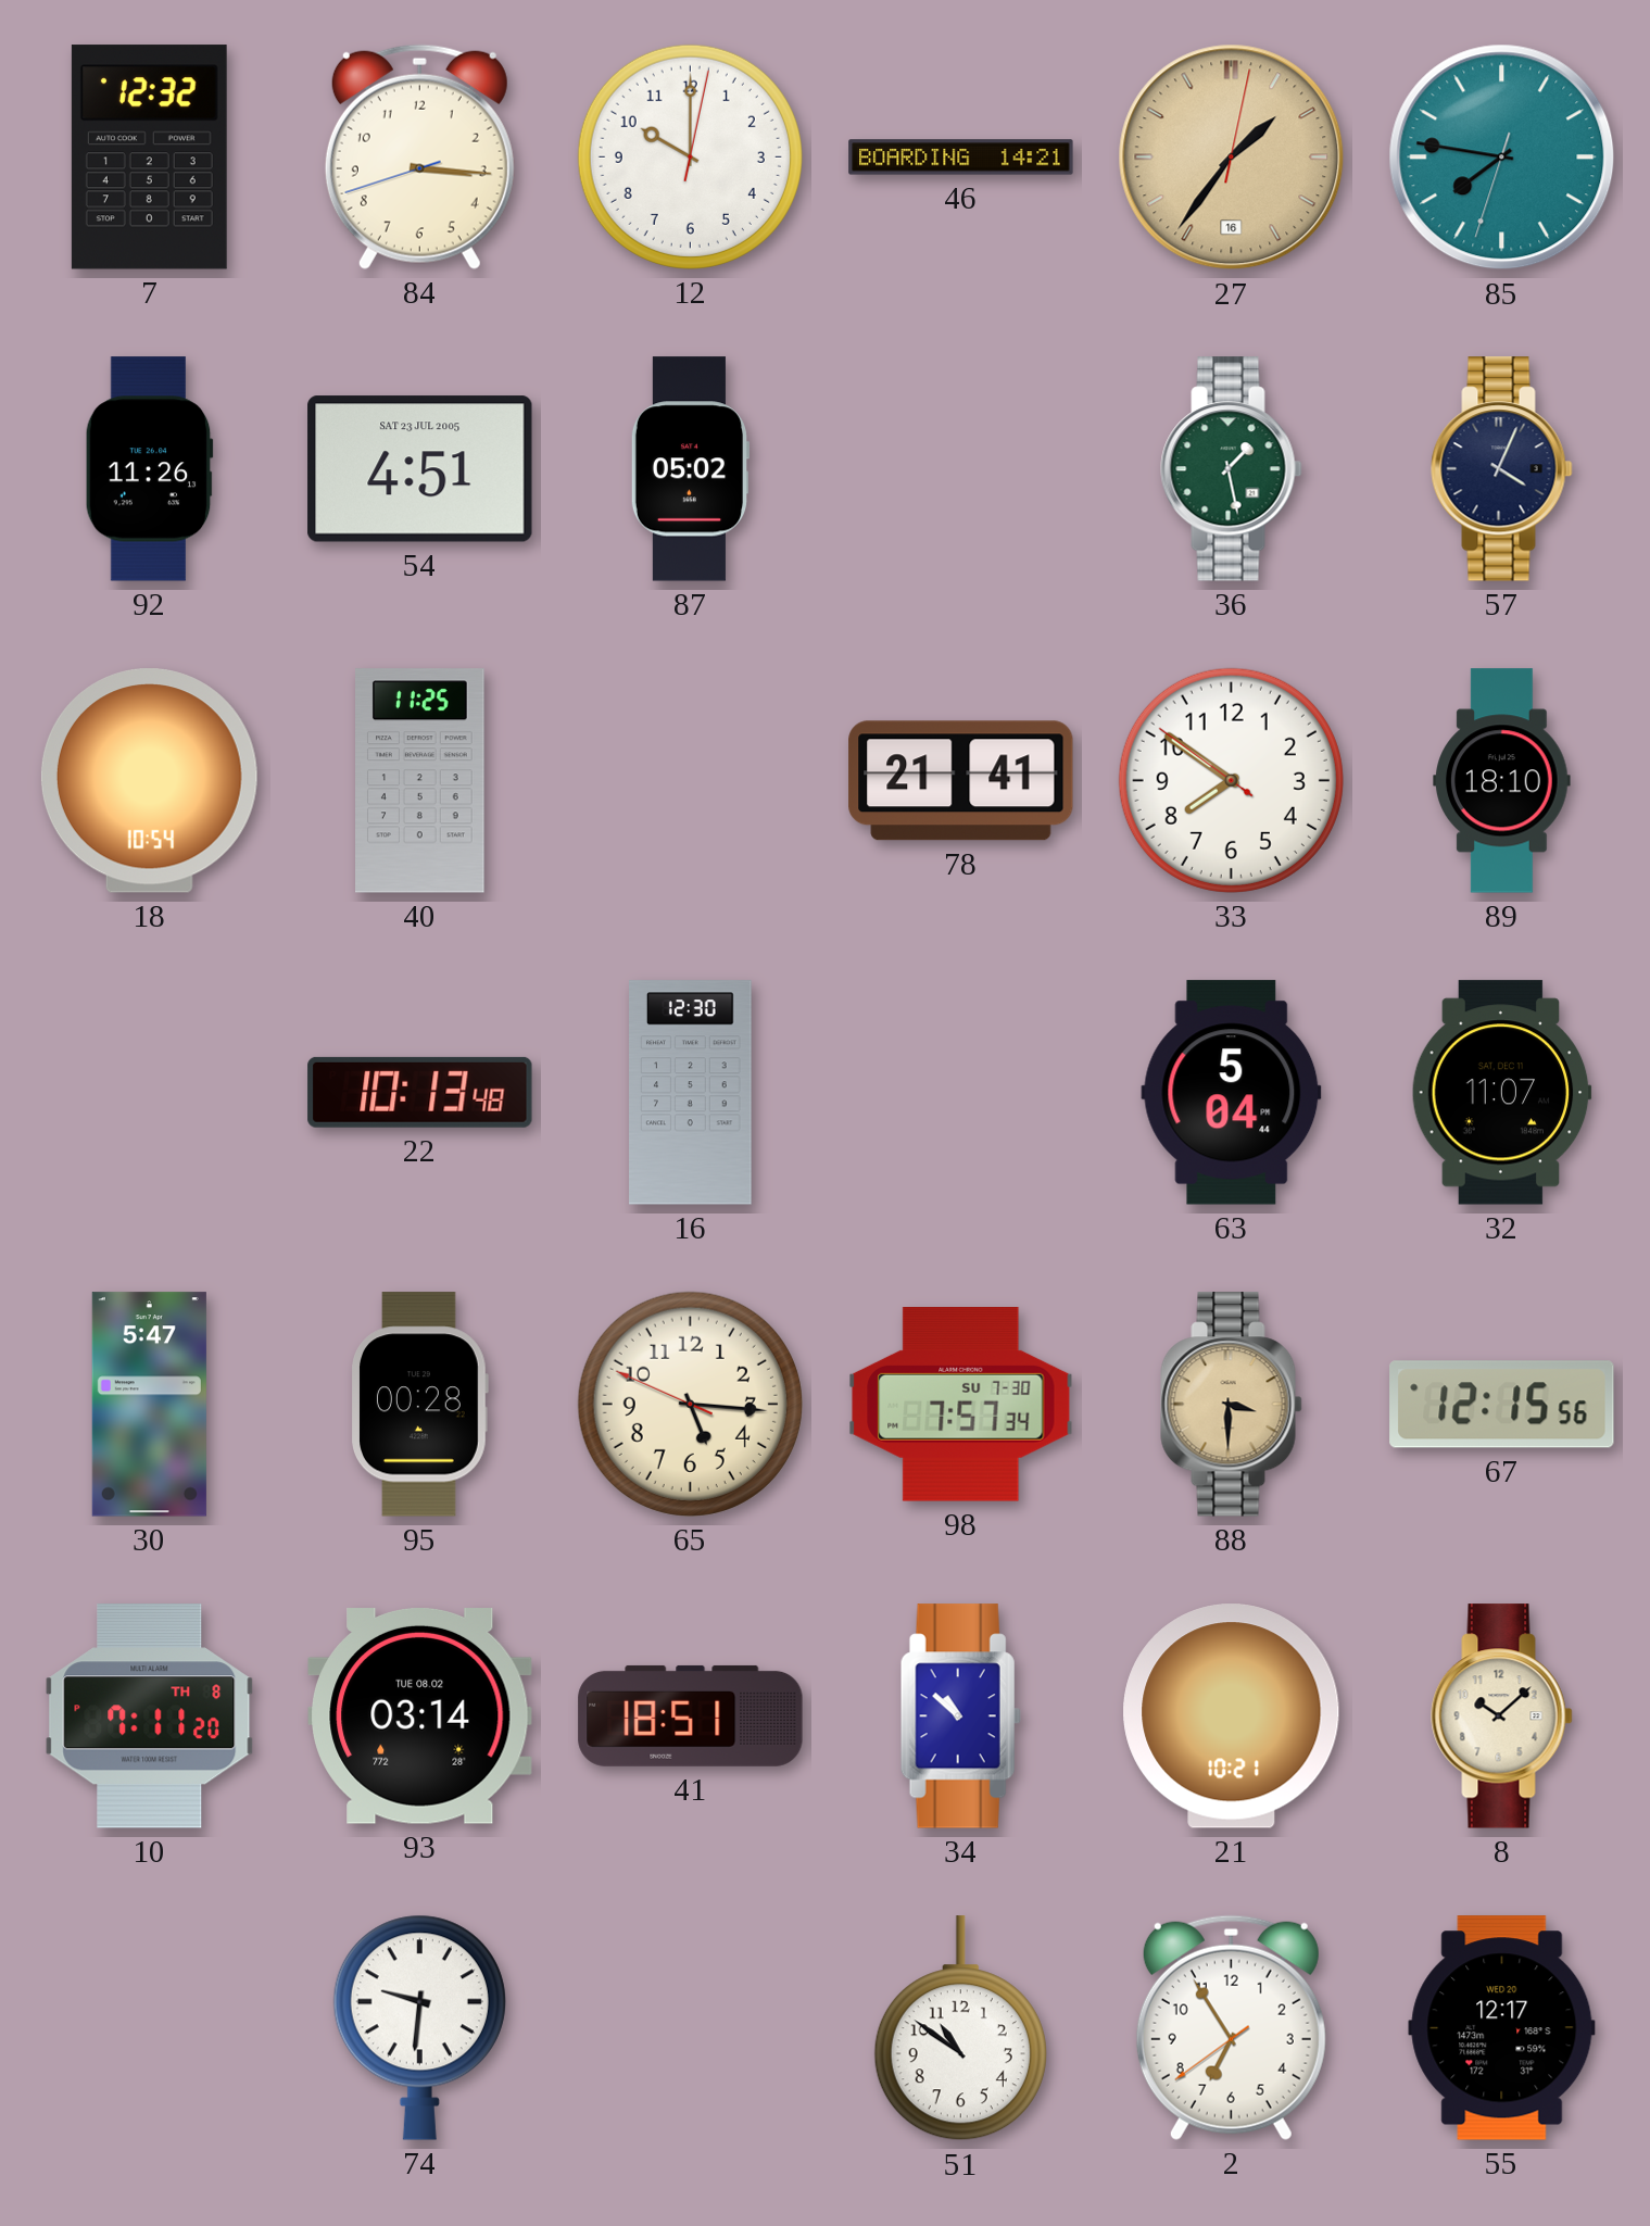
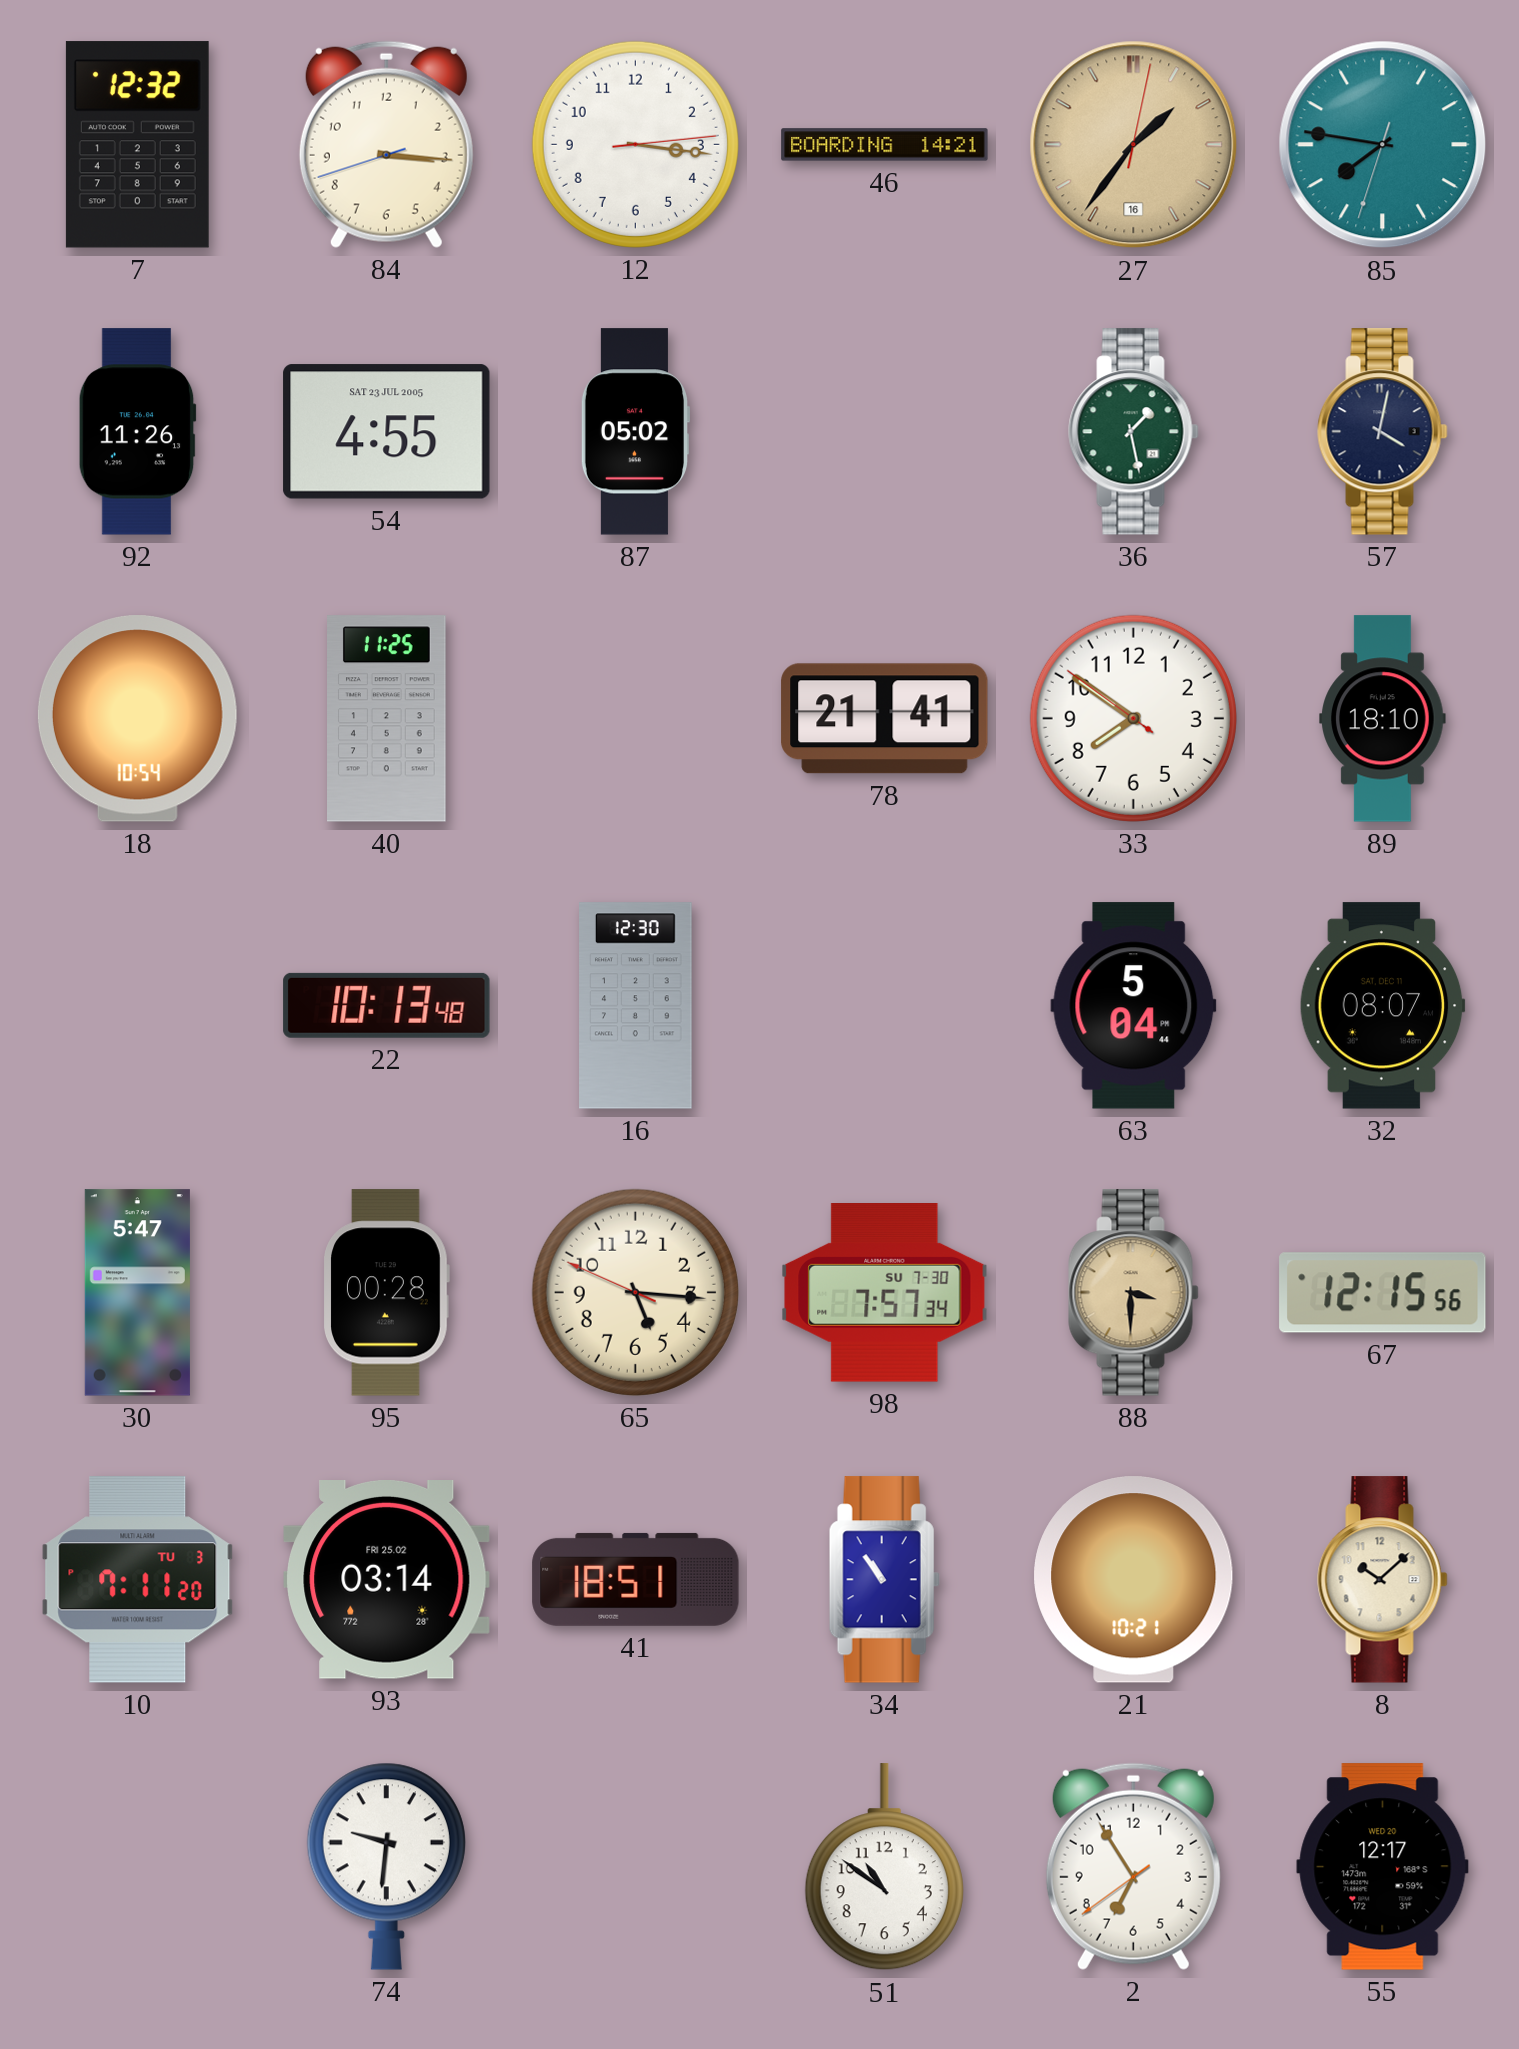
12: 10:00 -> 3:16 (635, 144)
54: 4:51 -> 4:55 (387, 432)
57: 4:04 -> 4:02 (1383, 432)
32: 11:07 -> 08:07 (1382, 1006)
10 date: TH 8 -> TU 3 (138, 1580)
93 date: TUE 08.02 -> FRI 25.02 (387, 1580)
34: 10:52 -> 10:54 (884, 1580)
